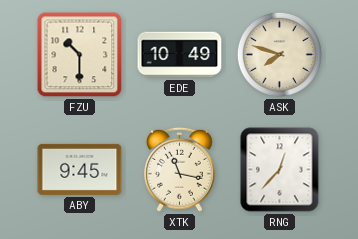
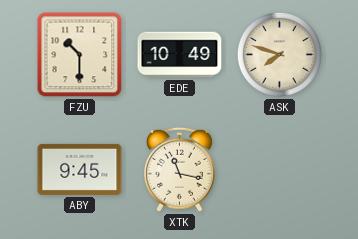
RNG: 12:37 -> none (280, 170)
